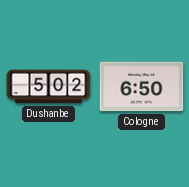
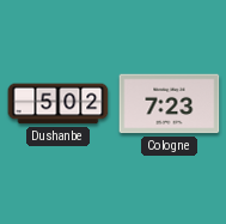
Cologne: 6:50 -> 7:23 (170, 104)
